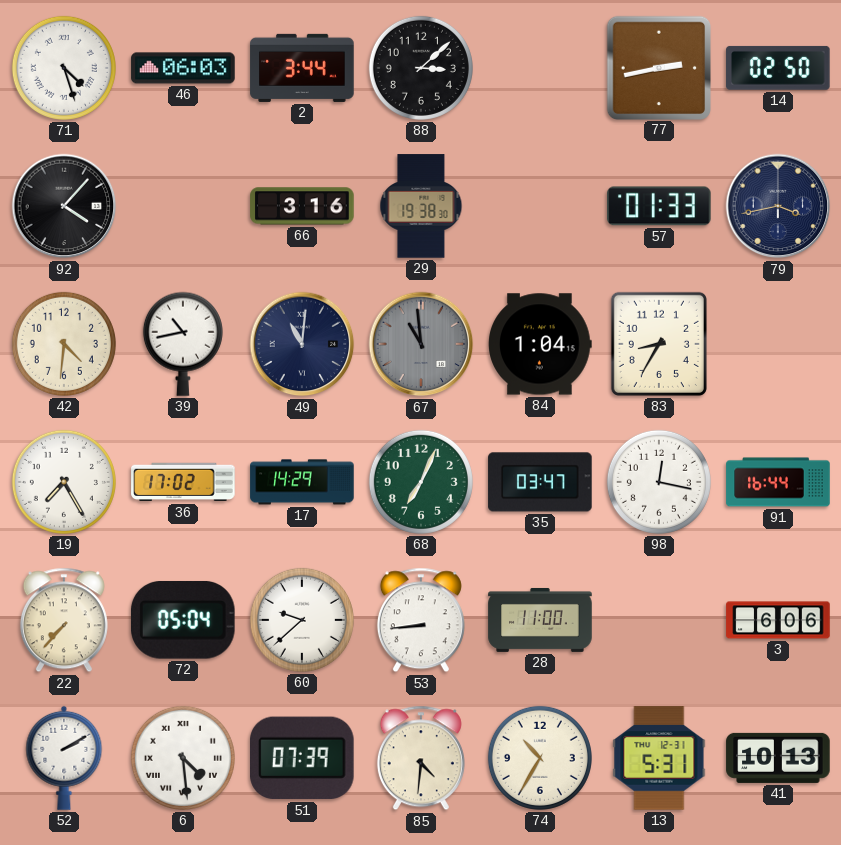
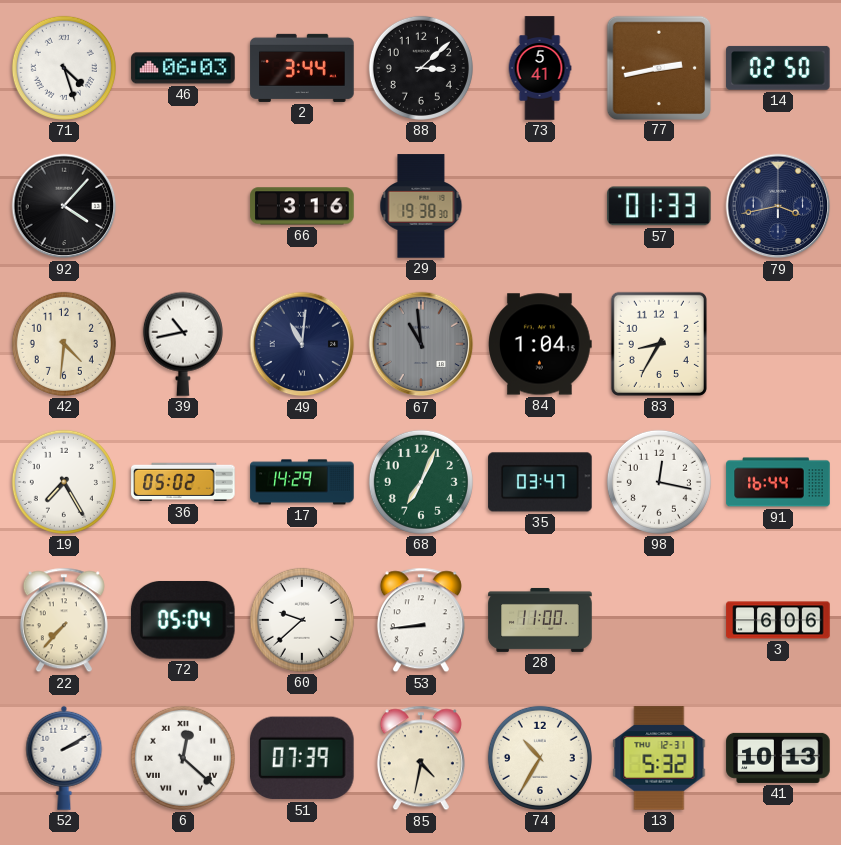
73: none -> 5:41 (540, 68)
36: 17:02 -> 05:02 (183, 482)
6: 4:29 -> 12:22 (183, 758)
85: 4:31 -> 4:32 (421, 758)
13: 5:31 -> 5:32 (659, 758)
